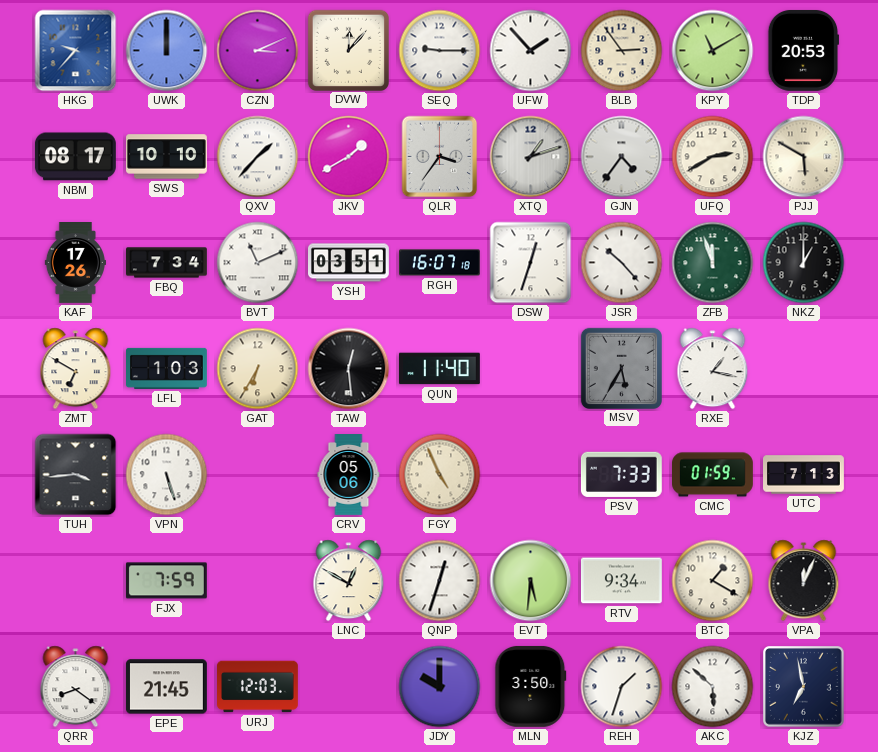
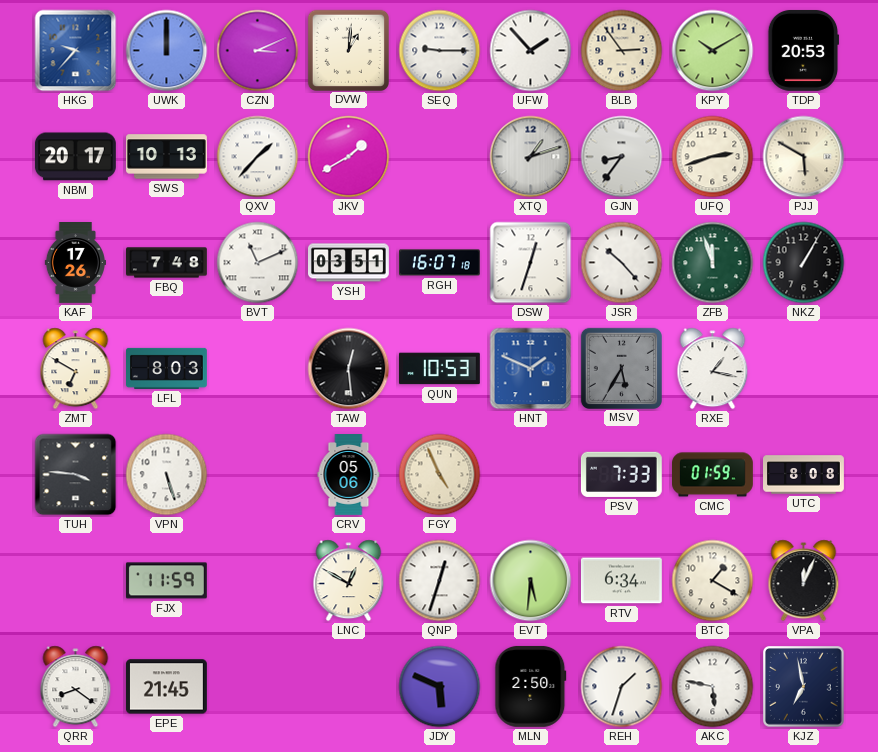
DVW: 12:07 -> 1:01 (348, 50)
KPY: 11:10 -> 10:10 (713, 51)
NBM: 08:17 -> 20:17 (75, 157)
SWS: 10:10 -> 10:13 (167, 157)
QLR: 3:36 -> none (440, 157)
GJN: 4:36 -> 8:36 (622, 157)
UFQ: 2:40 -> 2:42 (713, 157)
FBQ: 7:34 -> 7:48 (167, 263)
NKZ: 1:00 -> 1:05 (804, 263)
LFL: 1:03 -> 8:03 (167, 368)
GAT: 6:35 -> none (258, 369)
QUN: 11:40 -> 10:53 (439, 369)
HNT: none -> 1:49 (531, 369)
TUH: 3:44 -> 3:46 (76, 475)
UTC: 7:13 -> 8:08 (804, 475)
FJX: 7:59 -> 11:59 (166, 581)
RTV: 9:34 -> 6:34 (621, 581)
URJ: 12:03 -> none (258, 687)
JDY: 10:00 -> 5:49 (440, 687)
MLN: 3:50 -> 2:50 (531, 686)
AKC: 5:52 -> 5:47 (713, 687)
